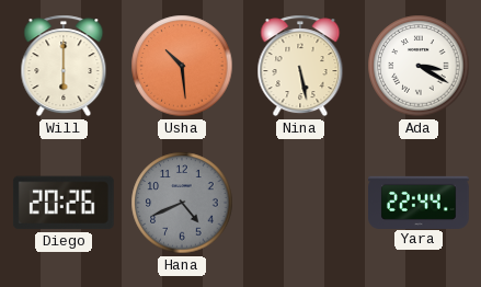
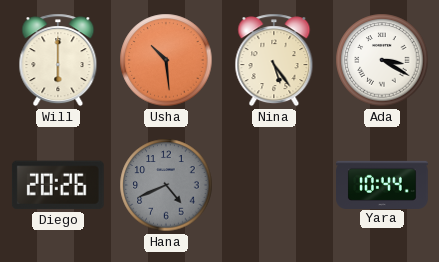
Nina: 5:28 -> 5:24 (274, 60)
Yara: 22:44 -> 10:44 (383, 184)
